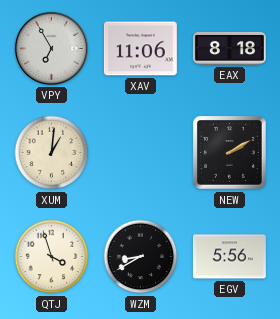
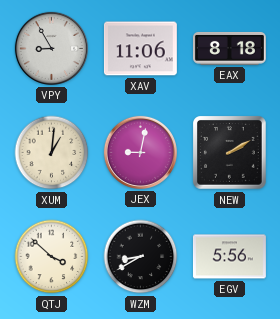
VPY: 6:55 -> 8:55 (51, 48)
JEX: none -> 9:02 (140, 152)
QTJ: 3:57 -> 3:52 (52, 257)
